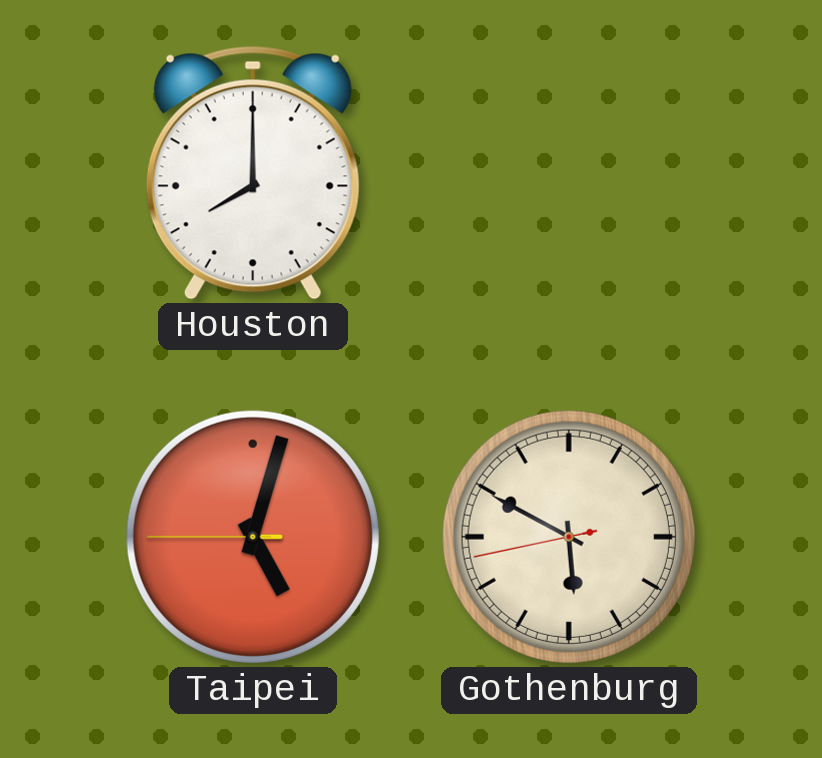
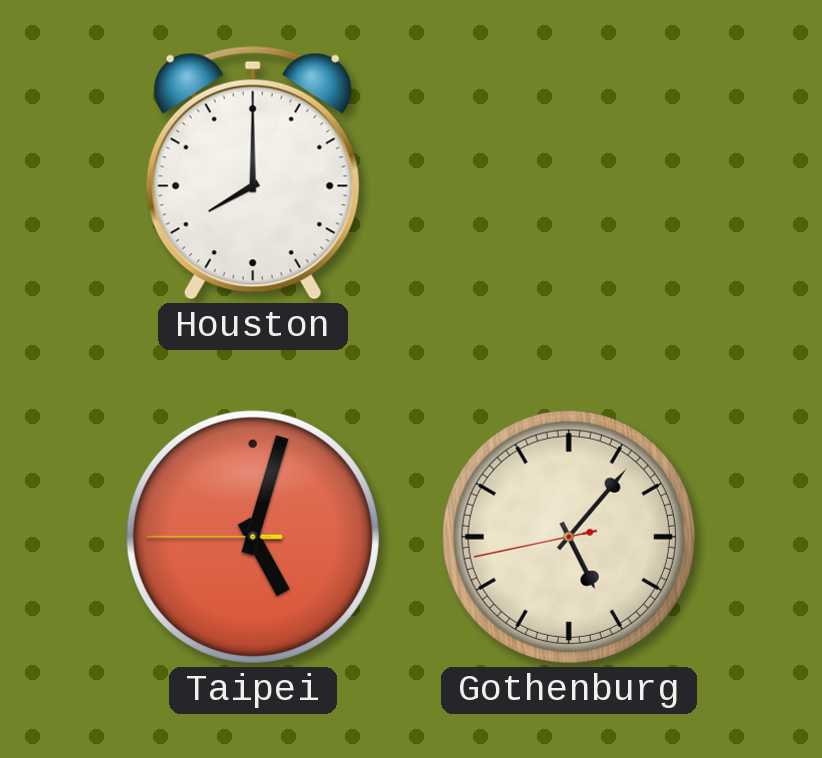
Gothenburg: 5:49 -> 5:06 (569, 537)
